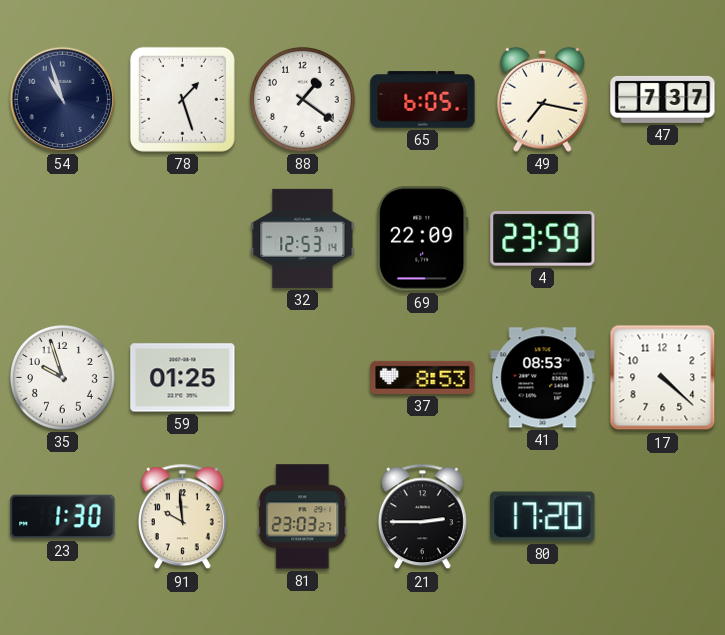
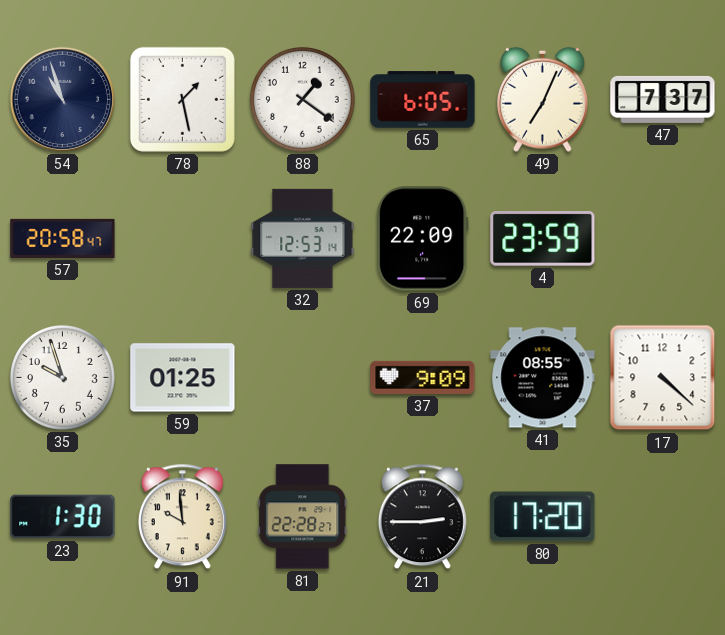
78: 1:27 -> 1:28 (182, 99)
49: 7:17 -> 7:04 (543, 99)
57: none -> 20:58 (63, 238)
37: 8:53 -> 9:09 (423, 377)
41: 08:53 -> 08:55 (543, 378)
81: 23:03 -> 22:28 (303, 517)
